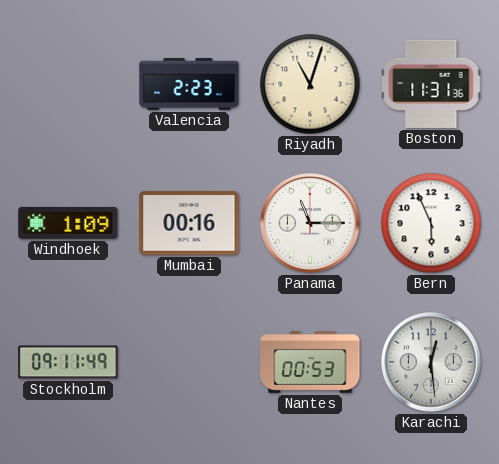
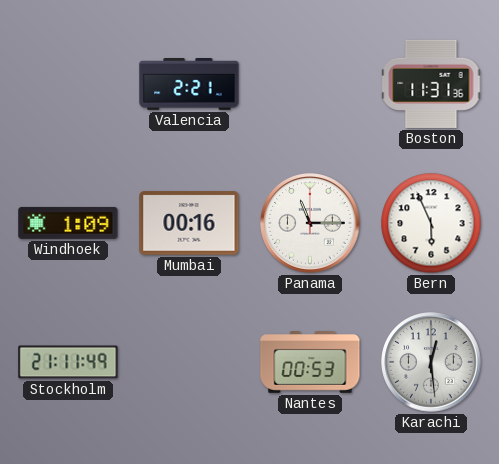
Valencia: 2:23 -> 2:21 (189, 85)
Riyadh: 11:03 -> none (310, 84)
Stockholm: 09:11 -> 21:11 (68, 362)
